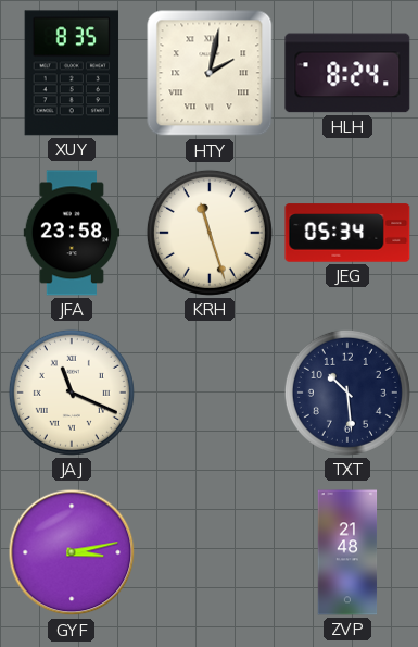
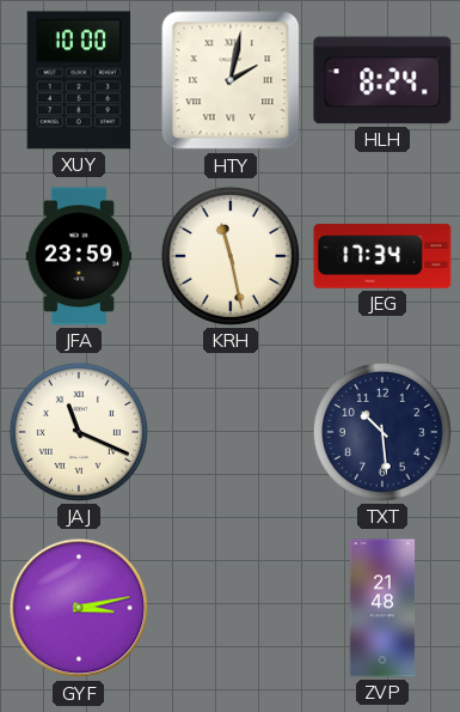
XUY: 8:35 -> 10:00 (79, 80)
JFA: 23:58 -> 23:59 (79, 256)
KRH: 11:27 -> 11:28 (231, 256)
JEG: 05:34 -> 17:34 (382, 256)
